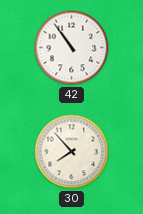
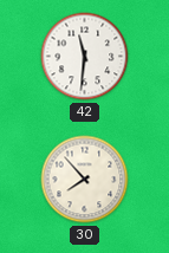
42: 10:54 -> 11:31 (85, 57)
